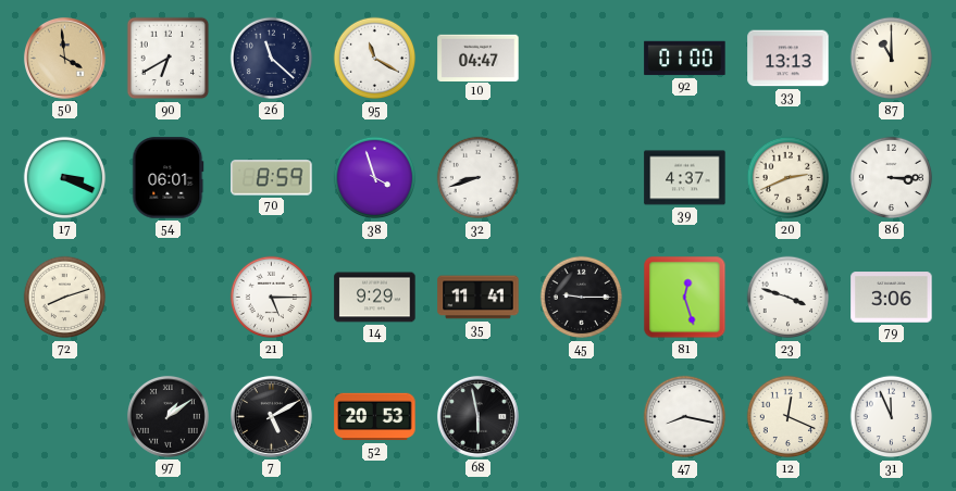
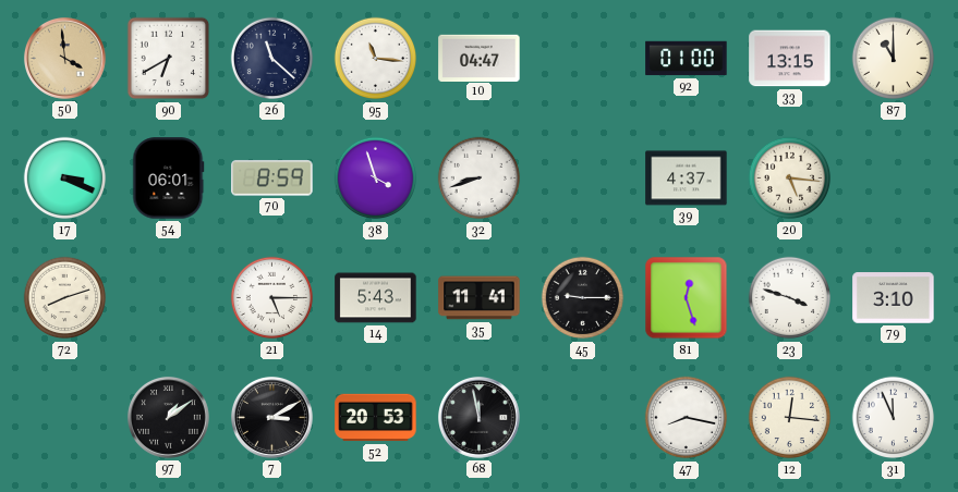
95: 11:20 -> 11:16 (376, 59)
33: 13:13 -> 13:15 (790, 59)
20: 2:41 -> 5:16 (790, 179)
86: 3:15 -> none (892, 178)
14: 9:29 -> 5:43 (376, 298)
79: 3:06 -> 3:10 (894, 298)
7: 5:10 -> 3:10 (271, 417)
68: 5:58 -> 11:58 (478, 417)
12: 12:19 -> 12:16 (790, 418)
